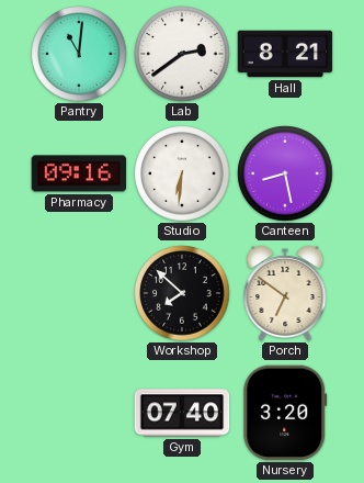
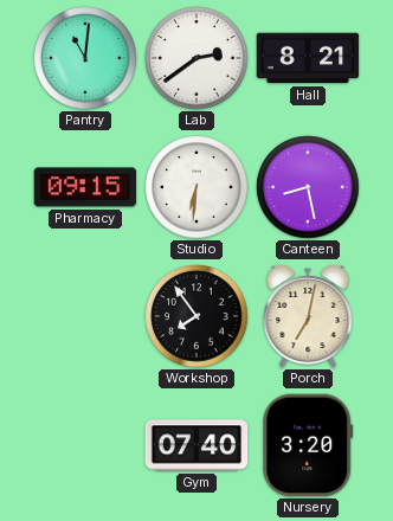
Pharmacy: 09:16 -> 09:15 (85, 187)
Workshop: 7:52 -> 7:54 (196, 316)
Porch: 6:51 -> 7:02 (308, 316)
